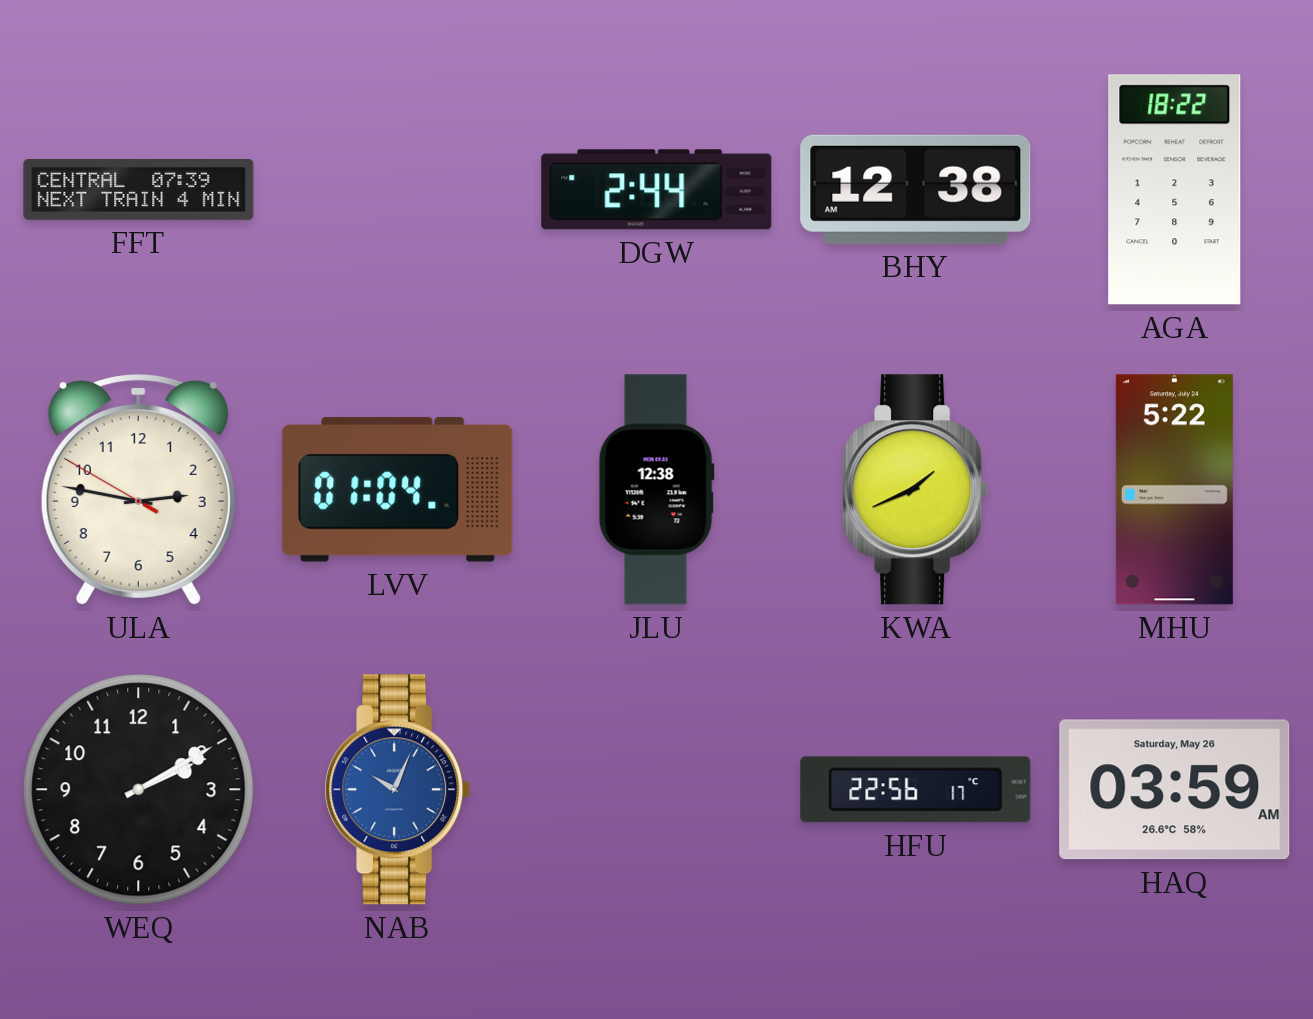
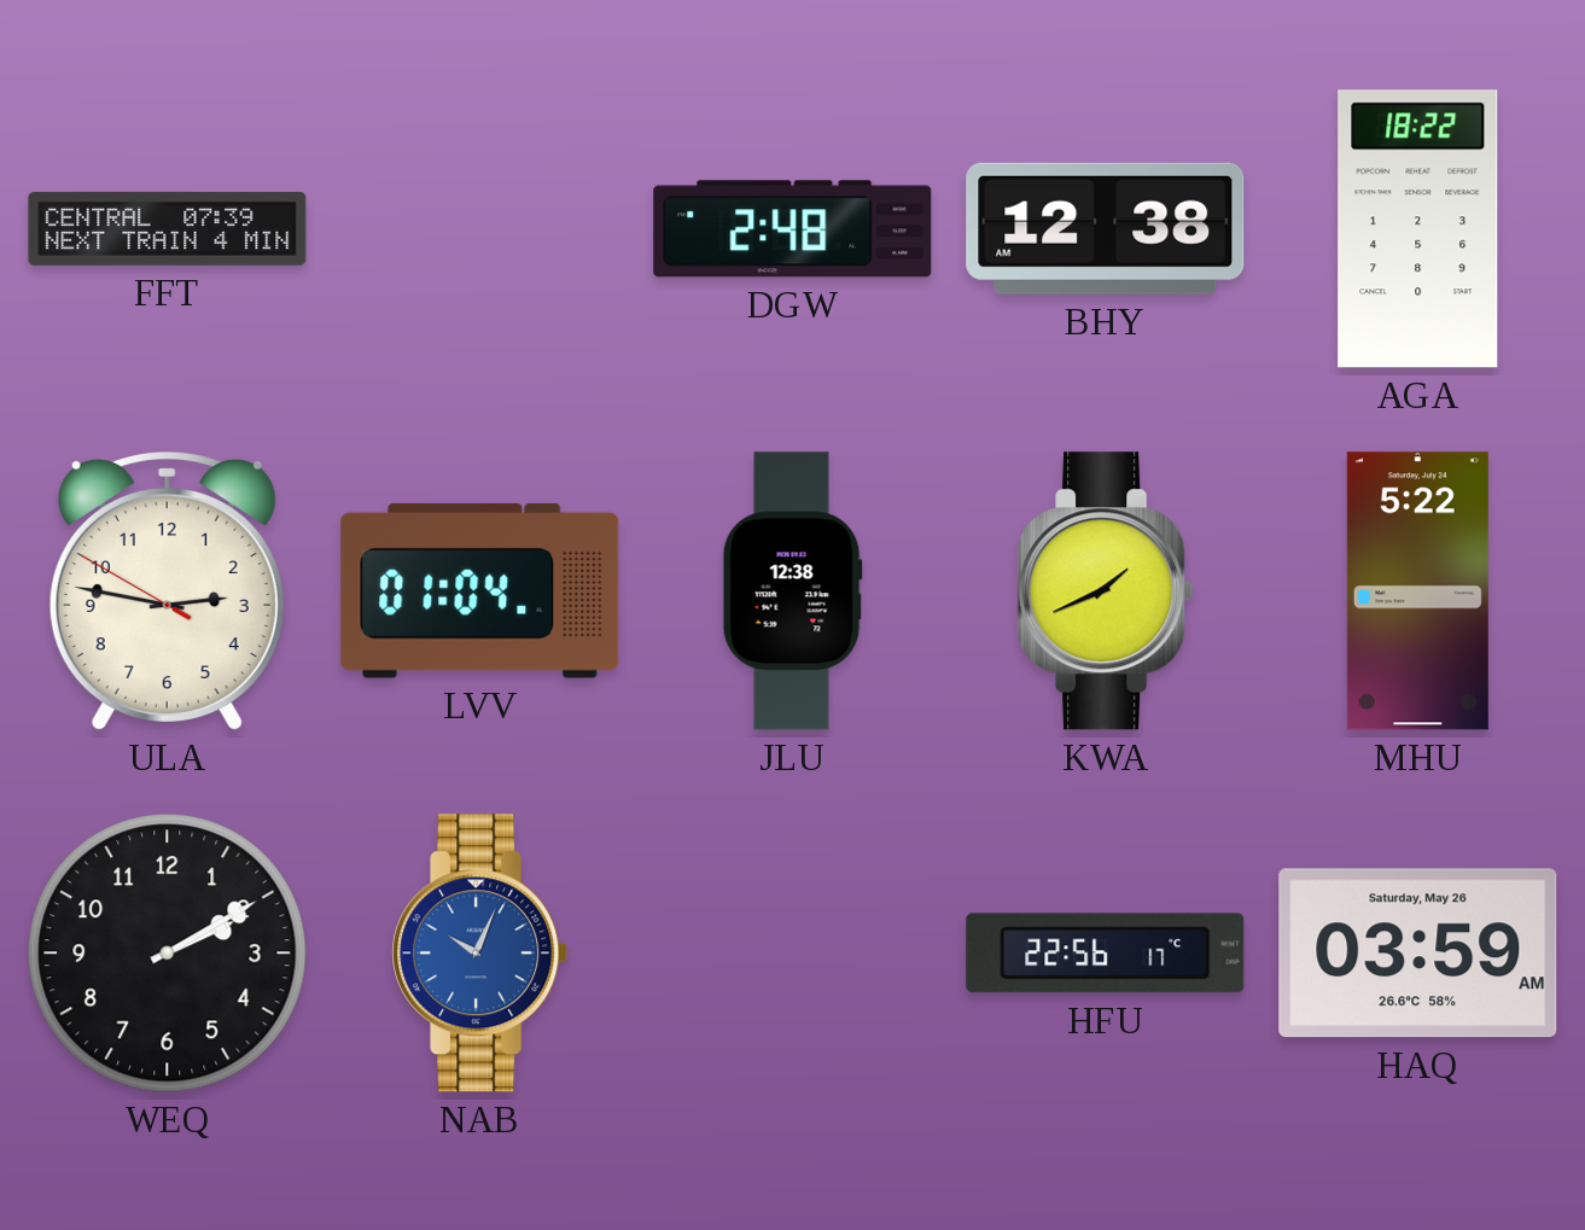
DGW: 2:44 -> 2:48 (793, 229)
